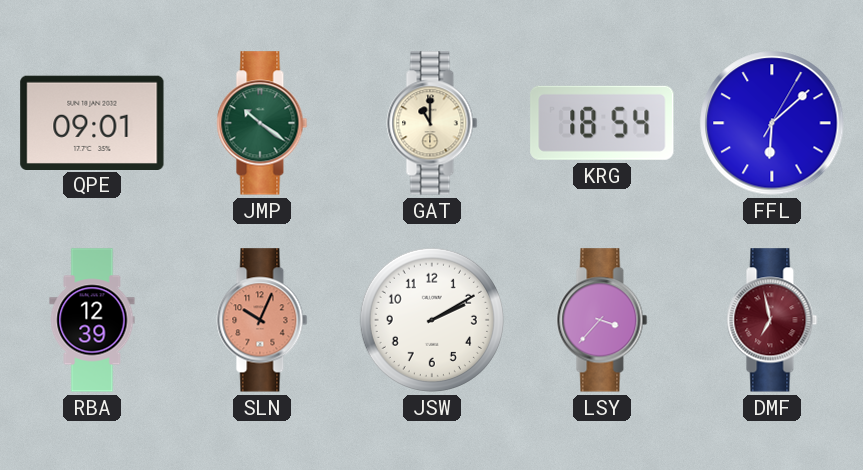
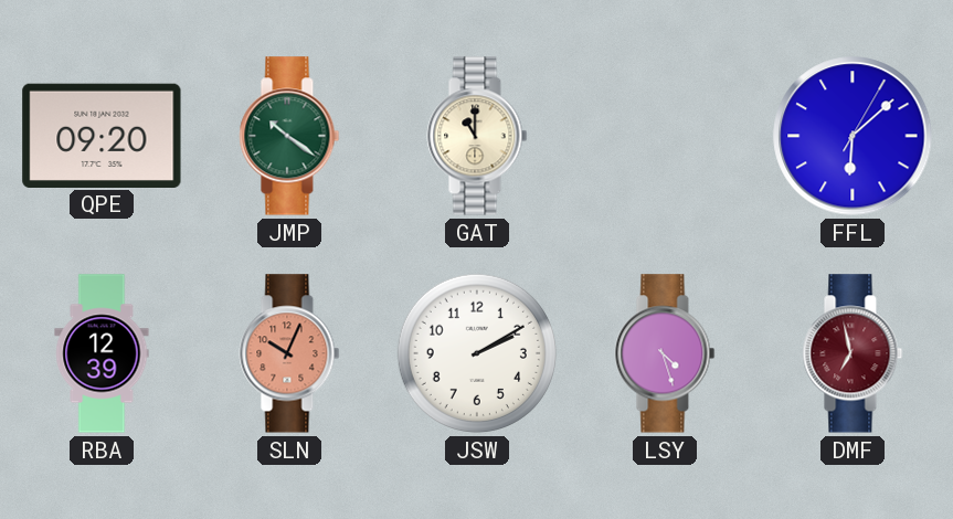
QPE: 09:01 -> 09:20 (102, 135)
KRG: 18:54 -> none (602, 123)
LSY: 3:37 -> 4:27 (665, 353)
